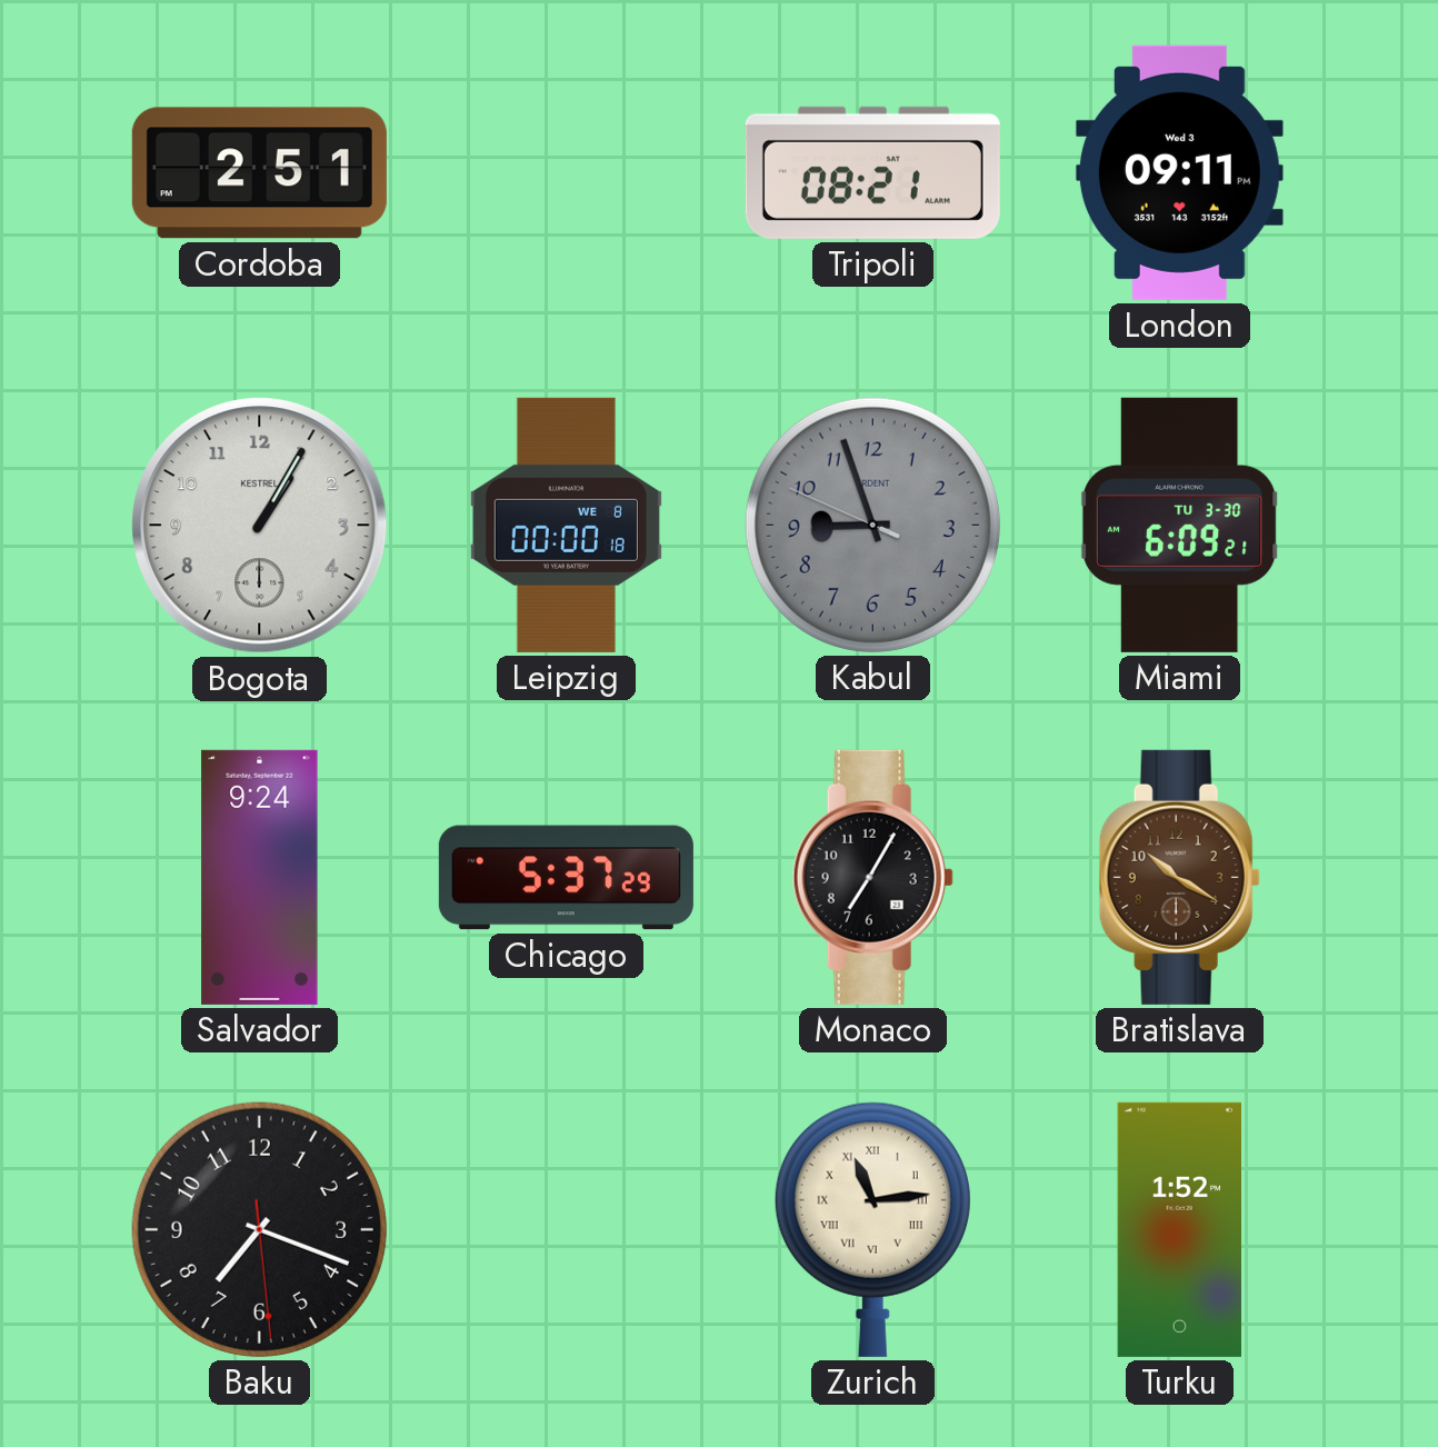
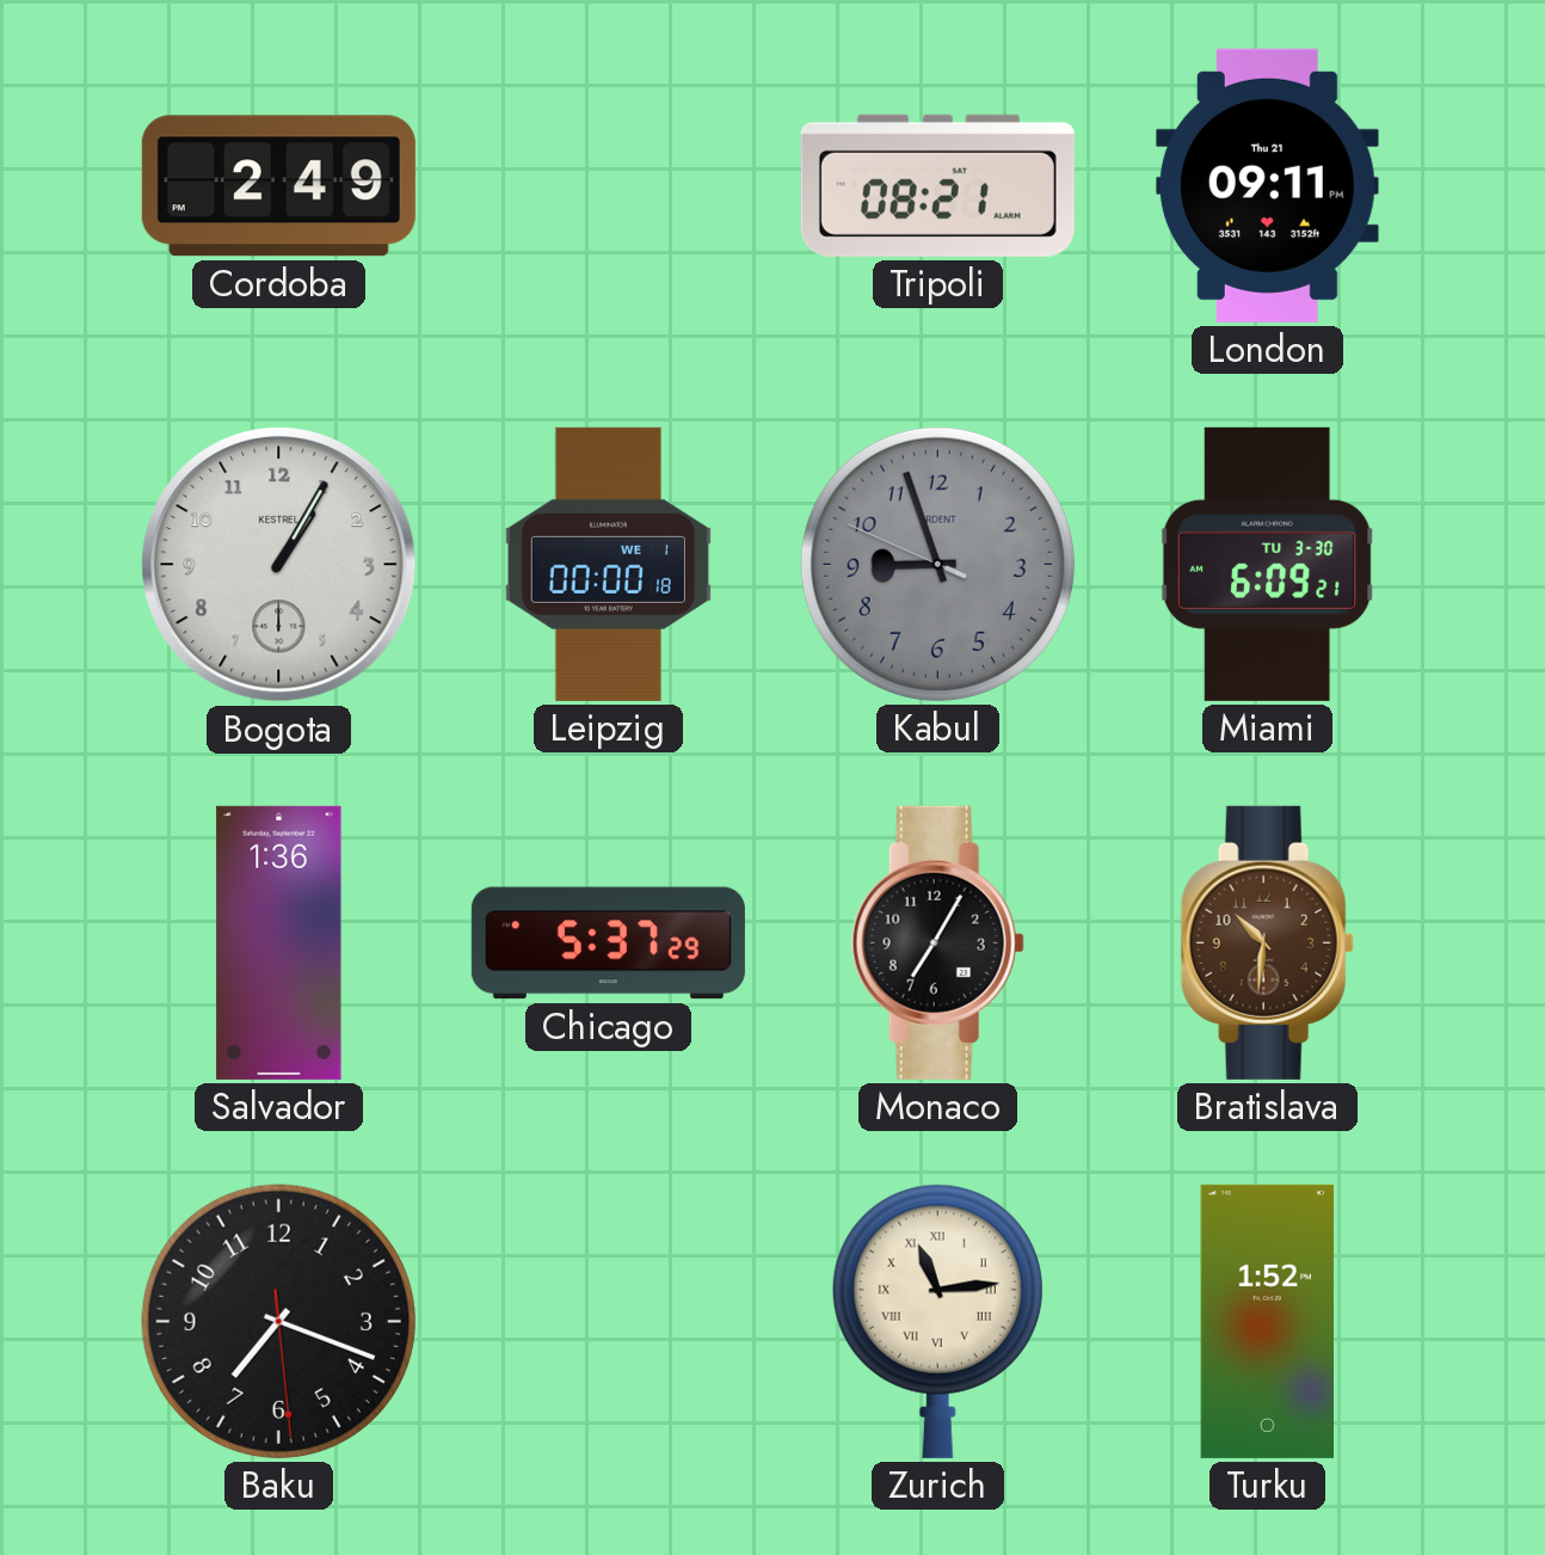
Cordoba: 2:51 -> 2:49 (278, 186)
London date: Wed 3 -> Thu 21 (1267, 185)
Leipzig date: WE 8 -> WE 1 (608, 564)
Salvador: 9:24 -> 1:36 (279, 942)
Bratislava: 10:20 -> 10:31 (1267, 942)
